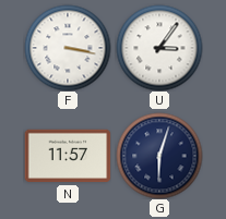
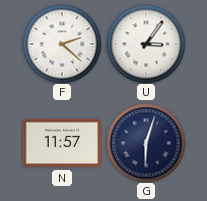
F: 3:17 -> 2:22 (62, 44)
